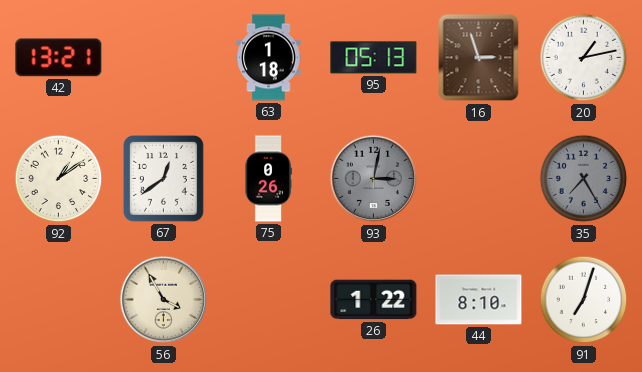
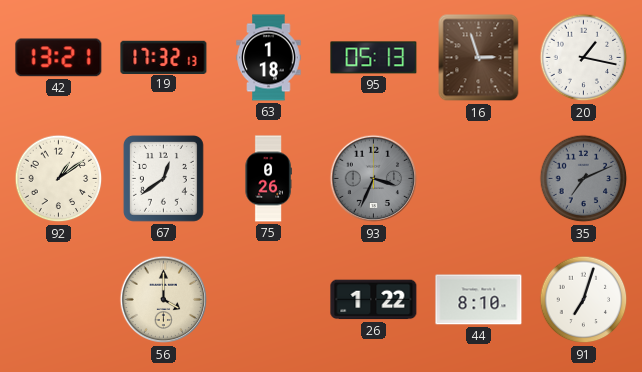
19: none -> 17:32 (164, 57)
20: 1:13 -> 1:17 (584, 58)
93: 3:02 -> 3:34 (374, 179)
35: 7:25 -> 7:11 (584, 179)
56: 3:55 -> 4:00 (164, 300)
